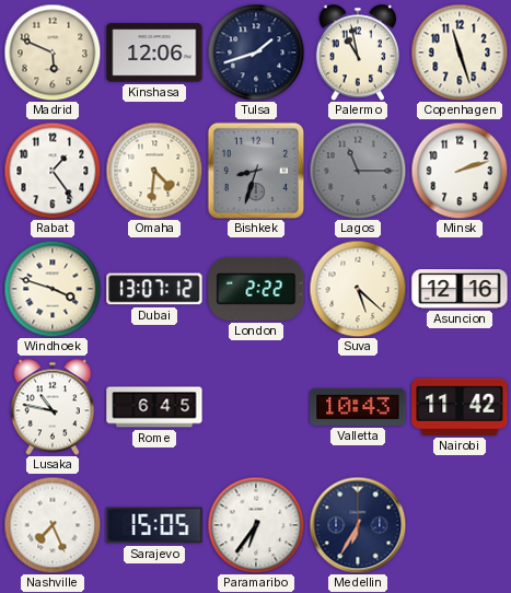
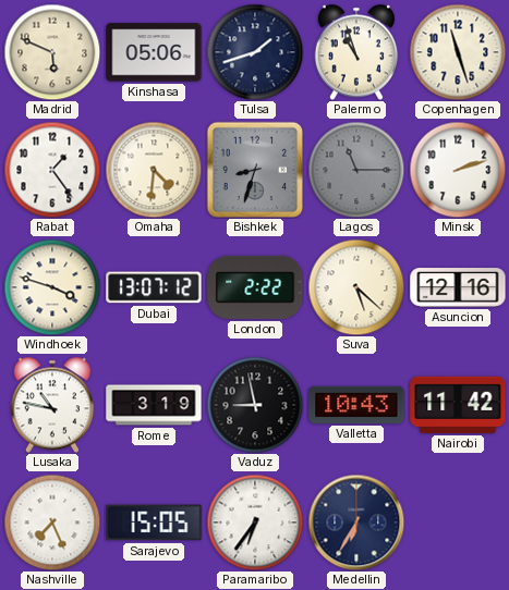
Kinshasa: 12:06 -> 05:06 (154, 52)
Palermo: 10:58 -> 10:57 (356, 52)
Rome: 6:45 -> 3:19 (154, 405)
Vaduz: none -> 8:58 (255, 405)
